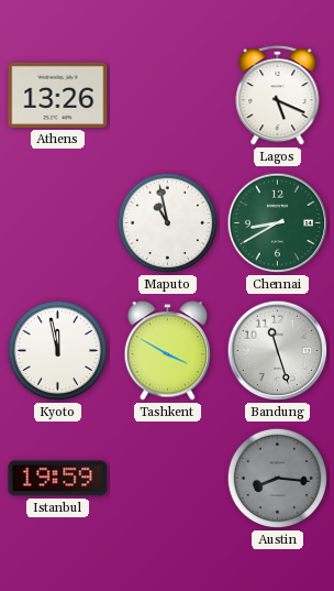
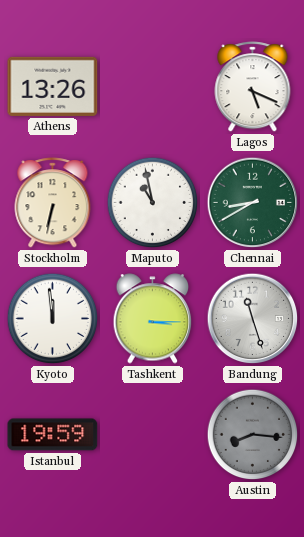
Stockholm: none -> 6:32 (53, 203)
Kyoto: 11:58 -> 11:59 (53, 319)
Tashkent: 3:50 -> 3:15 (153, 319)
